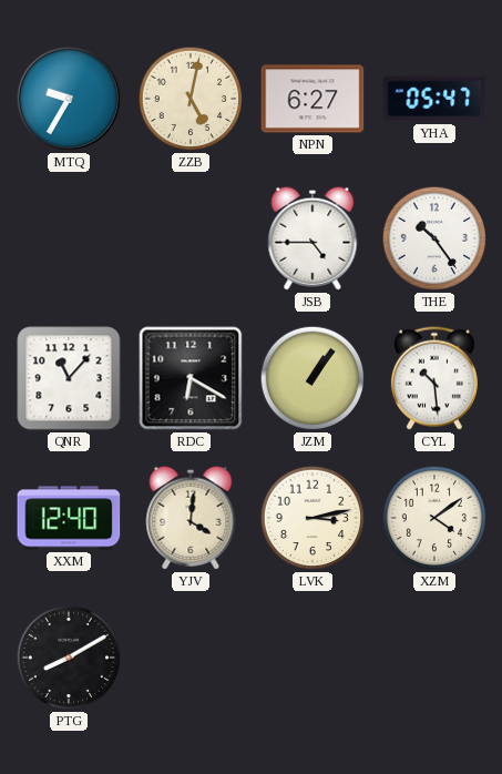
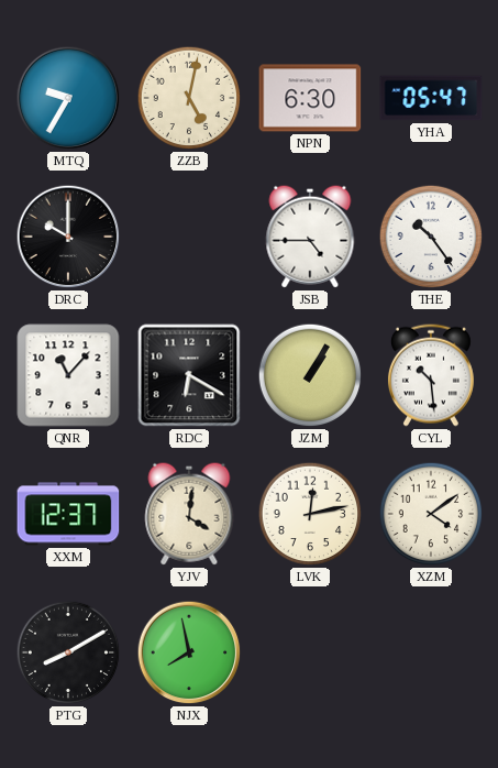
NPN: 6:27 -> 6:30 (310, 98)
DRC: none -> 10:00 (68, 237)
JZM: 1:06 -> 1:05 (310, 375)
XXM: 12:40 -> 12:37 (68, 514)
LVK: 3:13 -> 12:13 (310, 514)
NJX: none -> 7:58 (189, 652)
